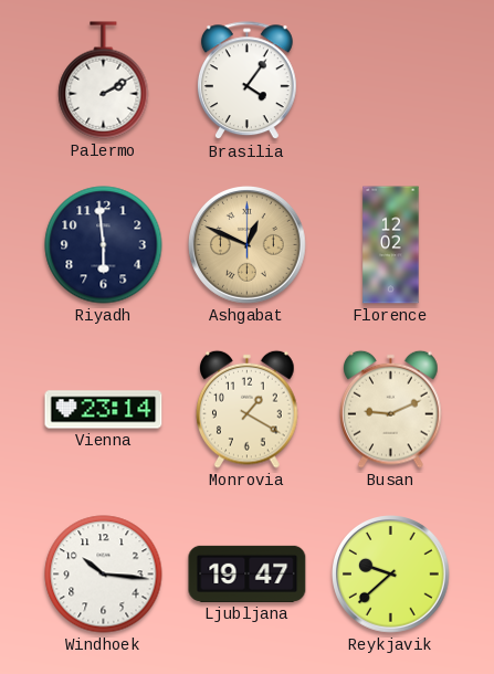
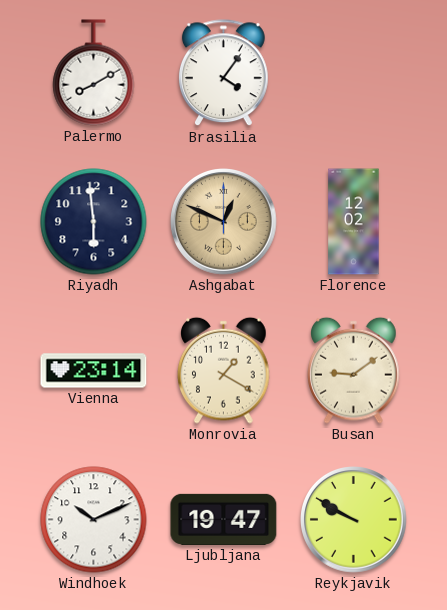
Palermo: 2:10 -> 8:10 (94, 73)
Busan: 9:11 -> 9:09 (354, 370)
Windhoek: 10:16 -> 10:11 (94, 520)
Reykjavik: 9:38 -> 9:50 (354, 520)
